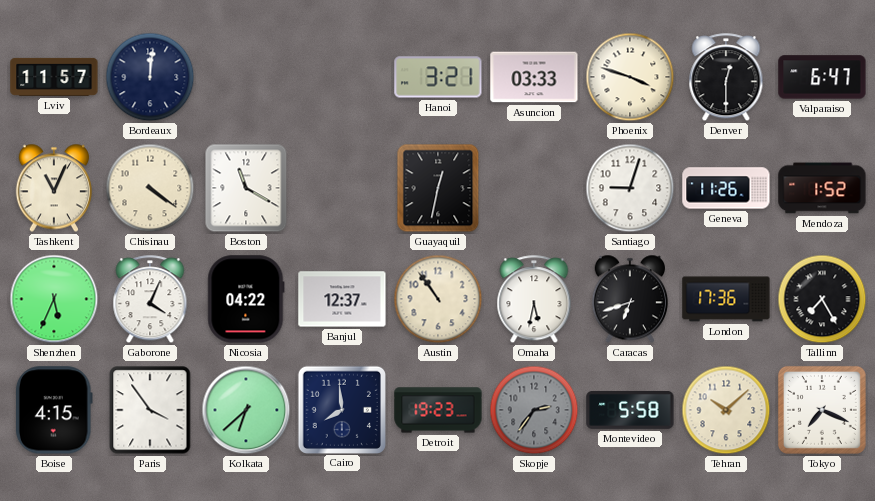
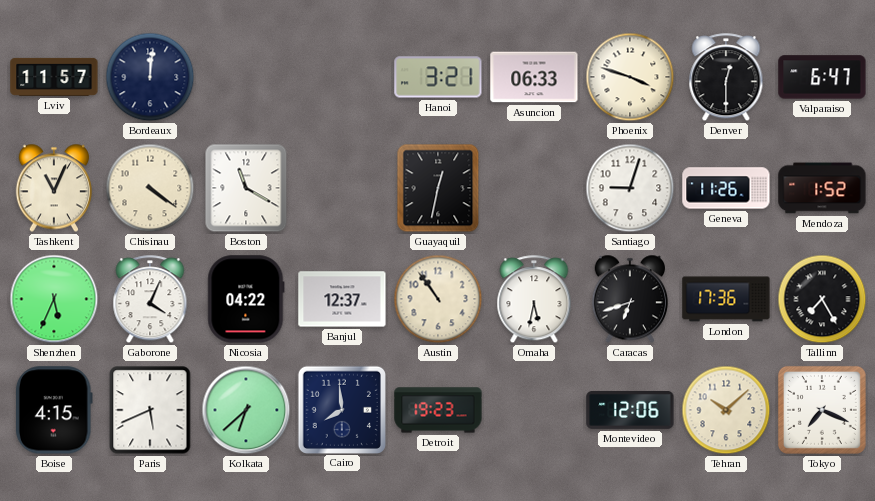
Asuncion: 03:33 -> 06:33 (534, 77)
Paris: 3:54 -> 5:41 (150, 410)
Skopje: 2:36 -> none (534, 410)
Montevideo: 5:58 -> 12:06 (630, 410)
